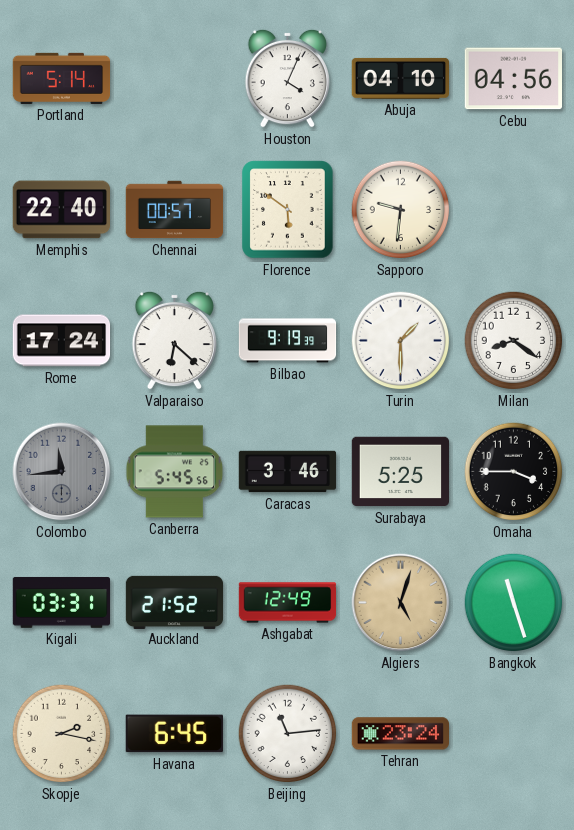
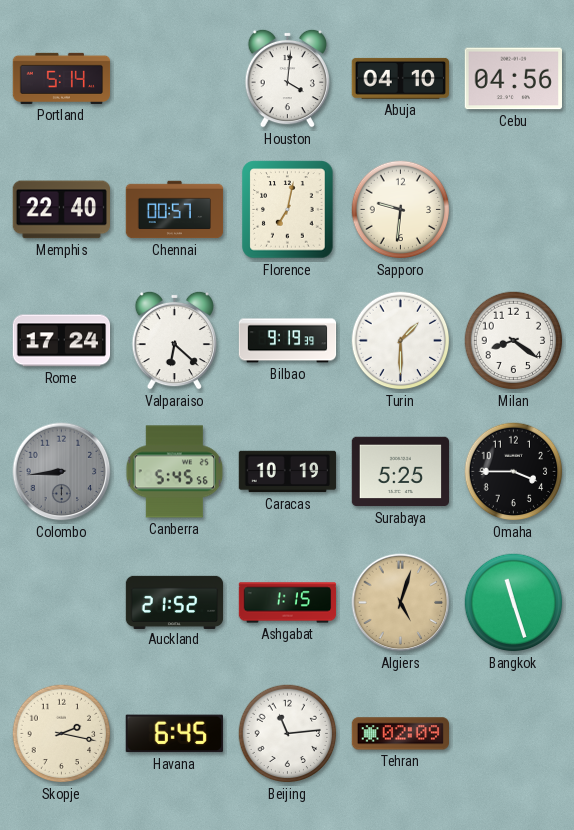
Houston: 4:04 -> 4:01 (287, 78)
Florence: 5:51 -> 7:02 (288, 210)
Colombo: 11:44 -> 8:44 (62, 472)
Caracas: 3:46 -> 10:19 (288, 472)
Kigali: 03:31 -> none (62, 603)
Ashgabat: 12:49 -> 1:15 (288, 603)
Tehran: 23:24 -> 02:09 (401, 734)
